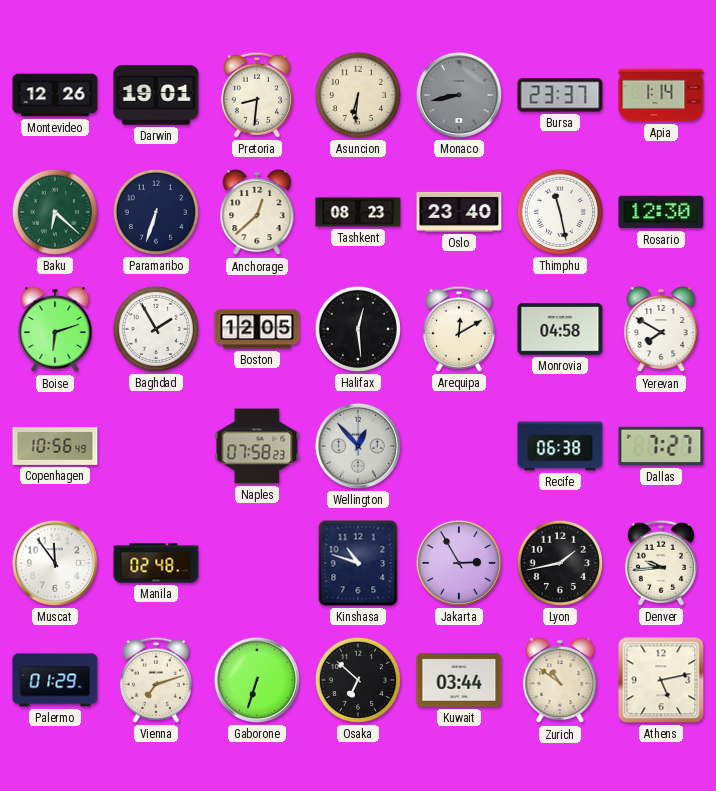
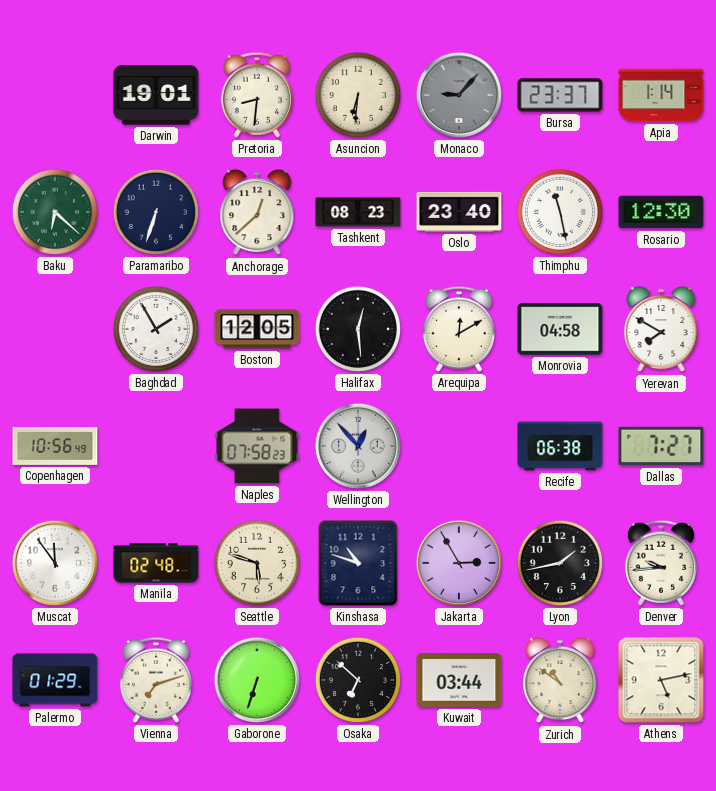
Montevideo: 12:26 -> none (55, 95)
Monaco: 8:43 -> 9:07 (459, 95)
Boise: 6:12 -> none (55, 329)
Seattle: none -> 5:48 (257, 563)
